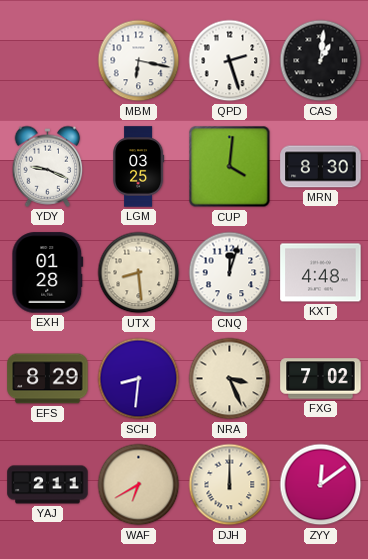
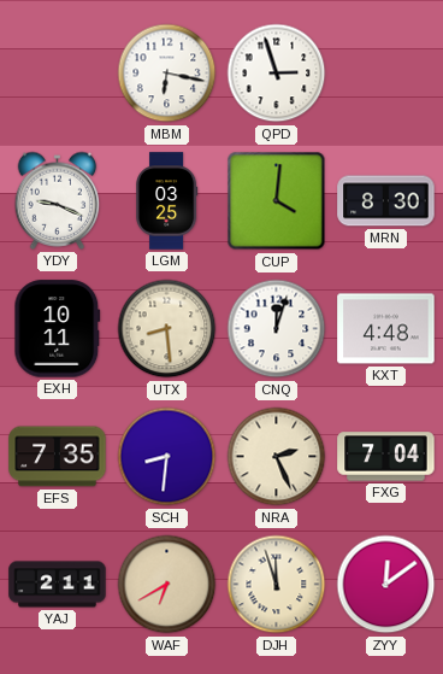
QPD: 2:27 -> 2:57 (277, 74)
CAS: 1:01 -> none (321, 61)
EXH: 01:28 -> 10:11 (58, 329)
EFS: 8:29 -> 7:35 (58, 457)
NRA: 3:26 -> 2:26 (277, 457)
FXG: 7:02 -> 7:04 (386, 457)
DJH: 12:00 -> 11:57 (277, 585)
